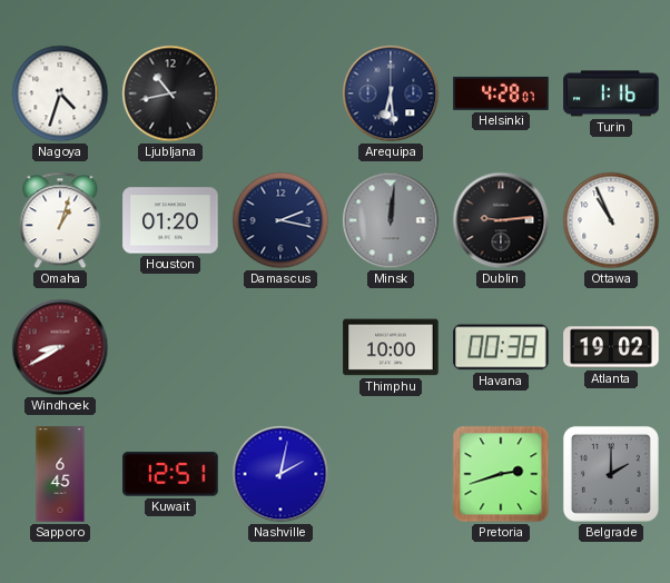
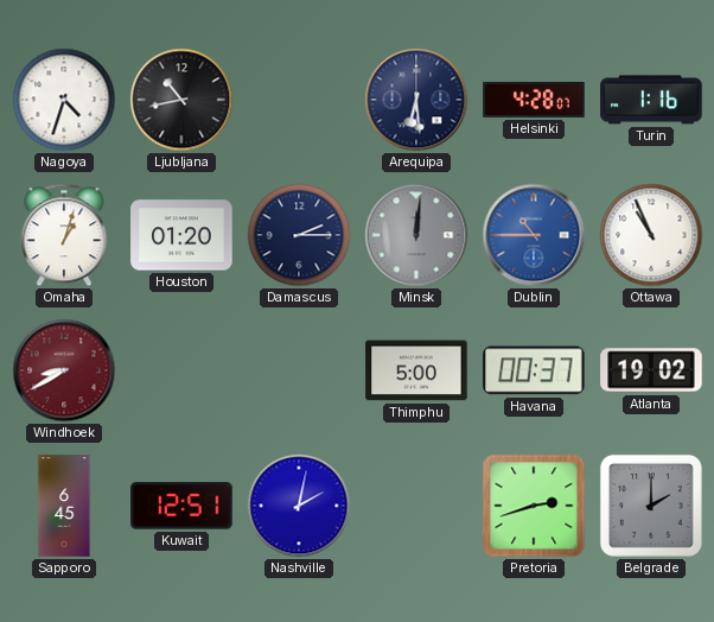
Damascus: 2:17 -> 2:15 (299, 235)
Dublin: 9:14 -> 10:45 (534, 235)
Dublin dial: black -> blue (534, 235)
Thimphu: 10:00 -> 5:00 (416, 370)
Havana: 00:38 -> 00:37 (534, 370)
